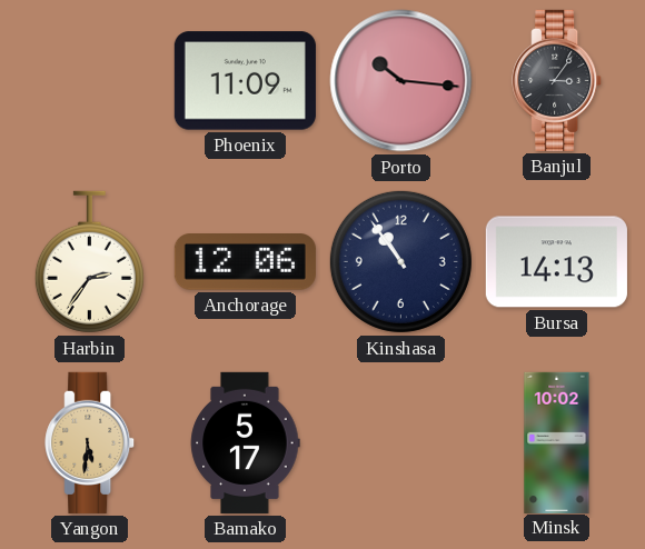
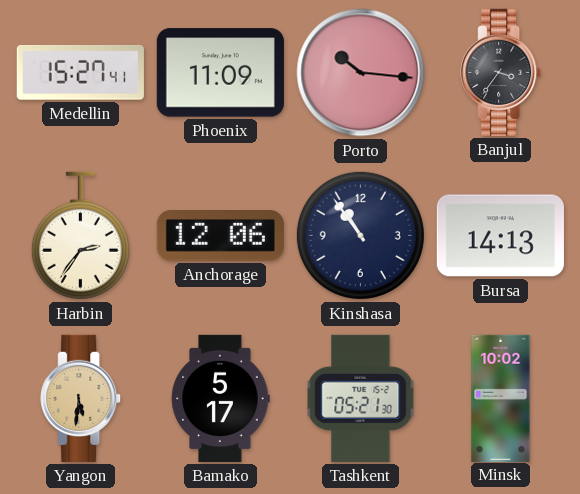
Medellin: none -> 15:27 (80, 72)
Banjul: 3:06 -> 3:36 (501, 72)
Tashkent: none -> 05:21 (361, 398)
